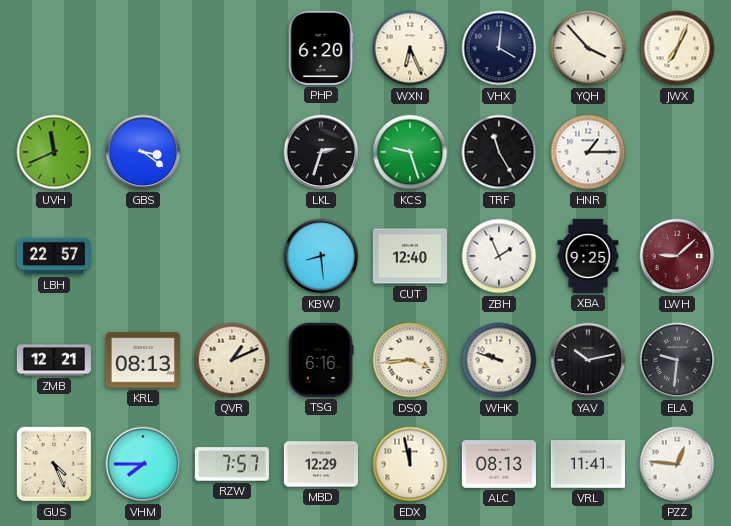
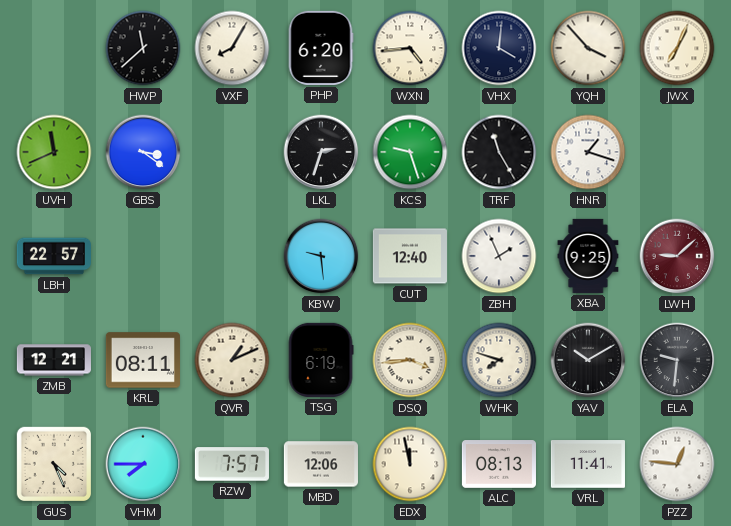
HWP: none -> 11:38 (143, 48)
VXF: none -> 8:05 (232, 48)
WXN: 6:26 -> 4:44 (410, 48)
HNR: 1:15 -> 1:18 (588, 152)
KBW: 8:29 -> 9:29 (321, 256)
KRL: 08:13 -> 08:11 (143, 360)
TSG: 6:16 -> 6:19 (321, 360)
WHK: 9:48 -> 7:48 (499, 360)
YAV: 10:13 -> 10:10 (588, 360)
MBD: 12:29 -> 12:06 (321, 464)
